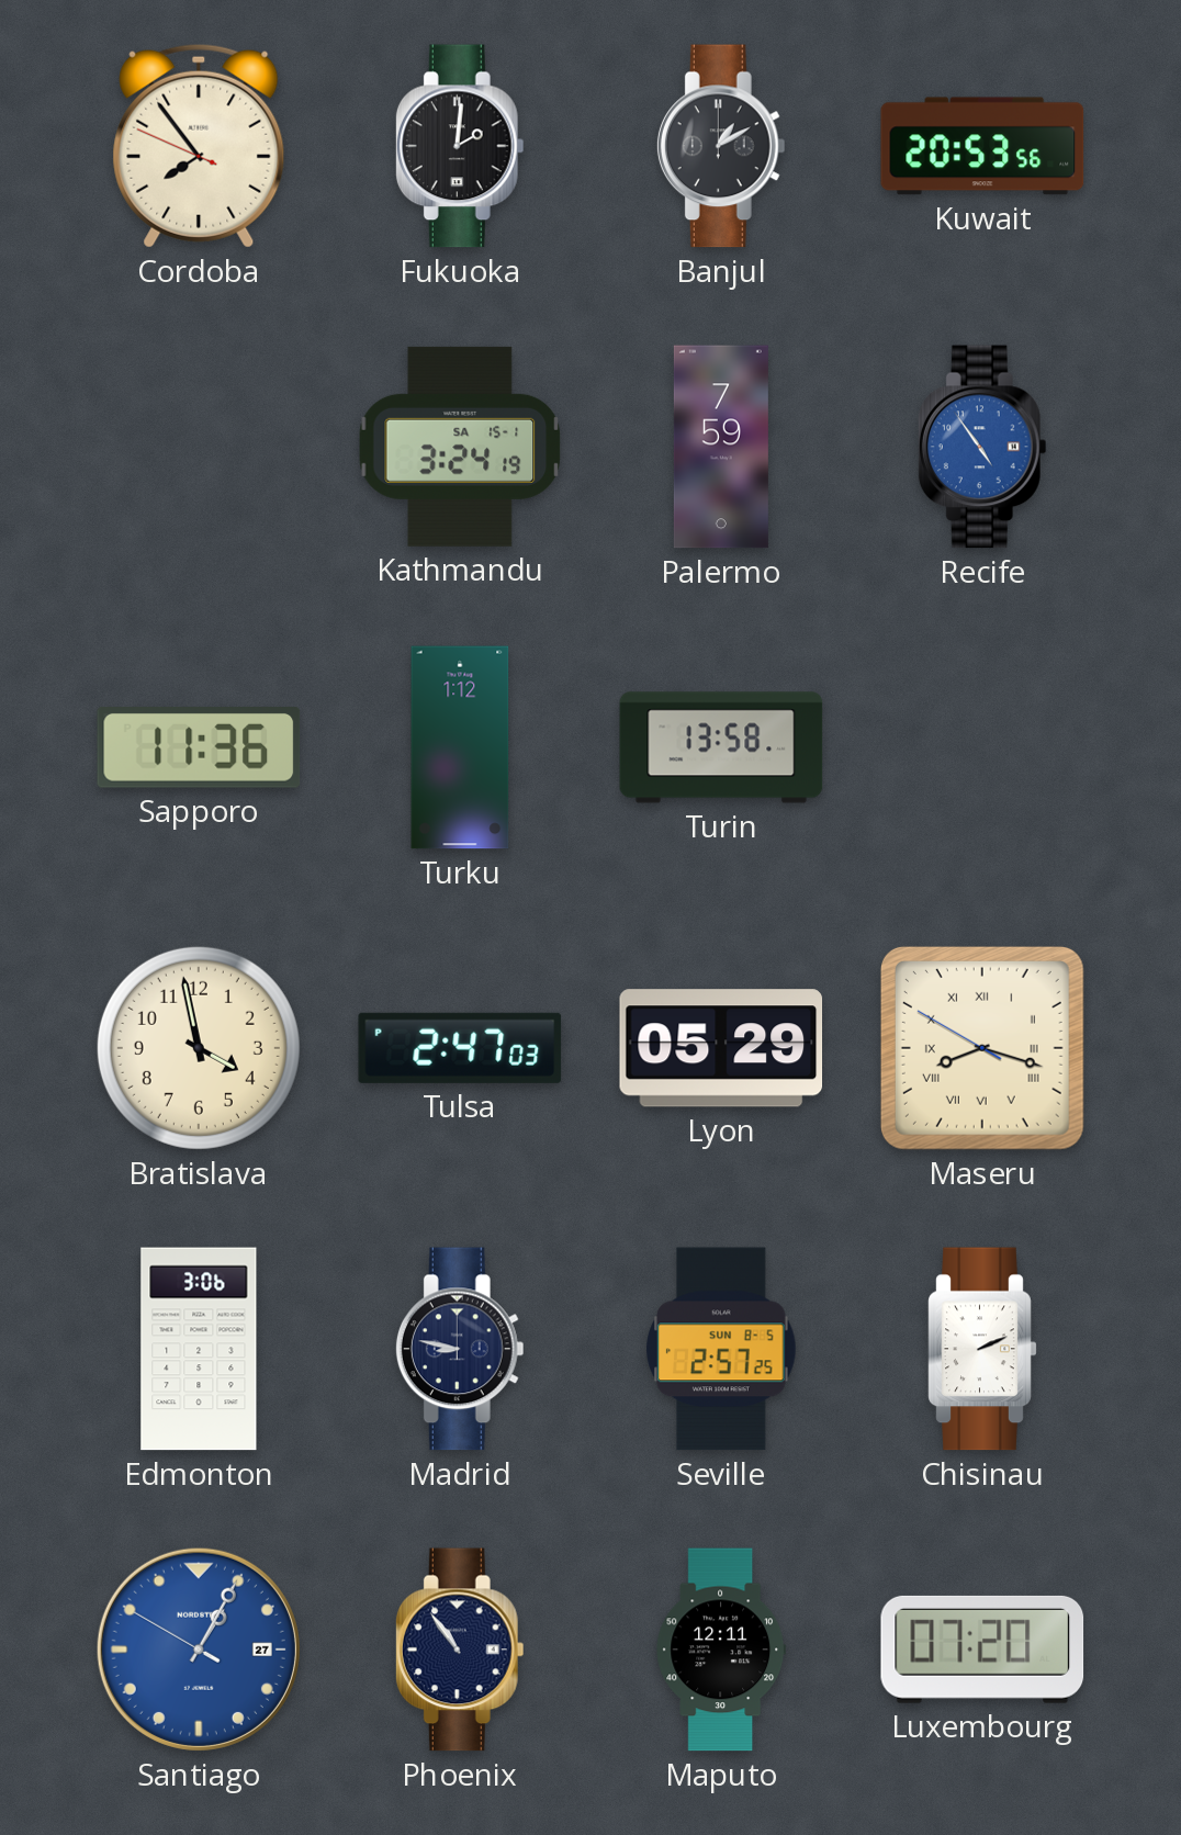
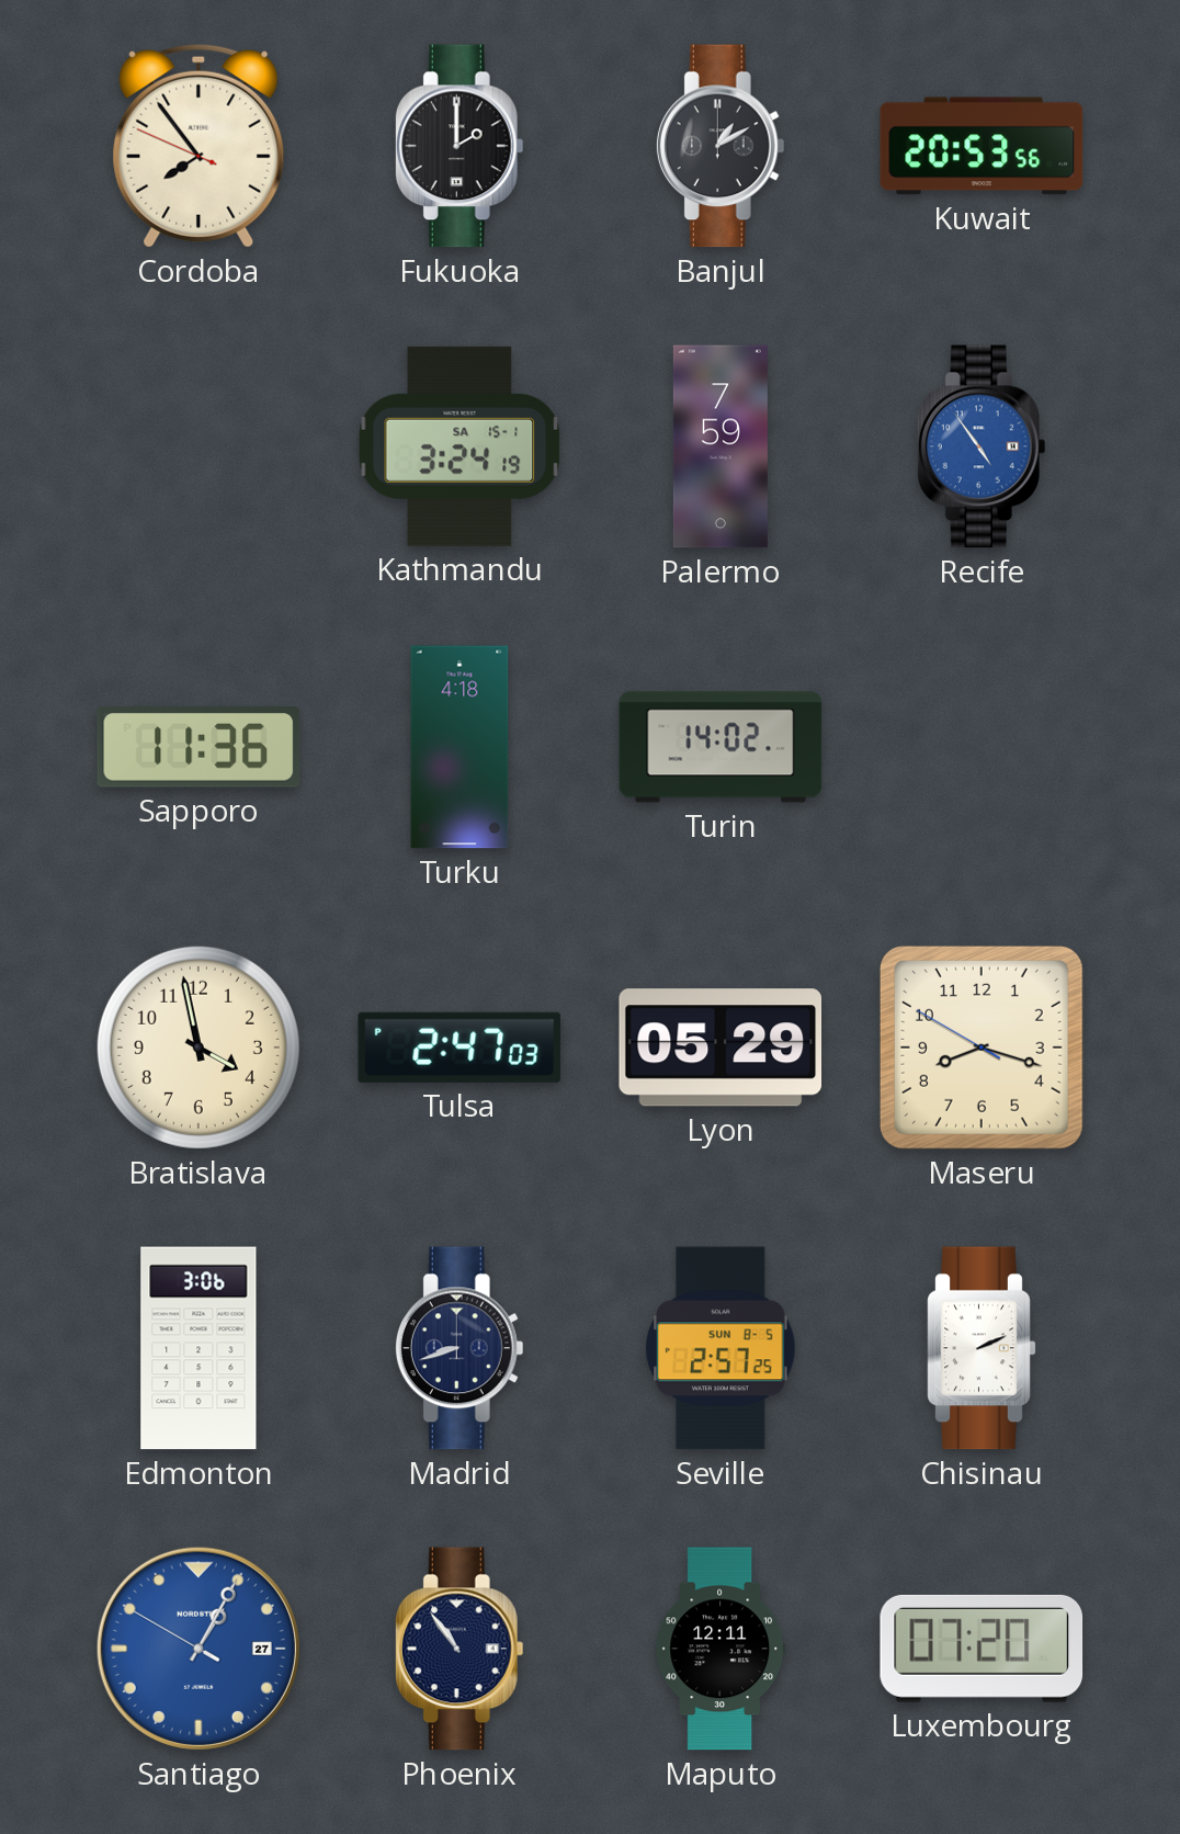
Fukuoka: 2:01 -> 2:00 (459, 146)
Turku: 1:12 -> 4:18 (459, 747)
Turin: 13:58 -> 14:02 (721, 747)
Maseru numerals: Roman -> Arabic (982, 1048)
Madrid: 8:47 -> 8:42 (459, 1348)
